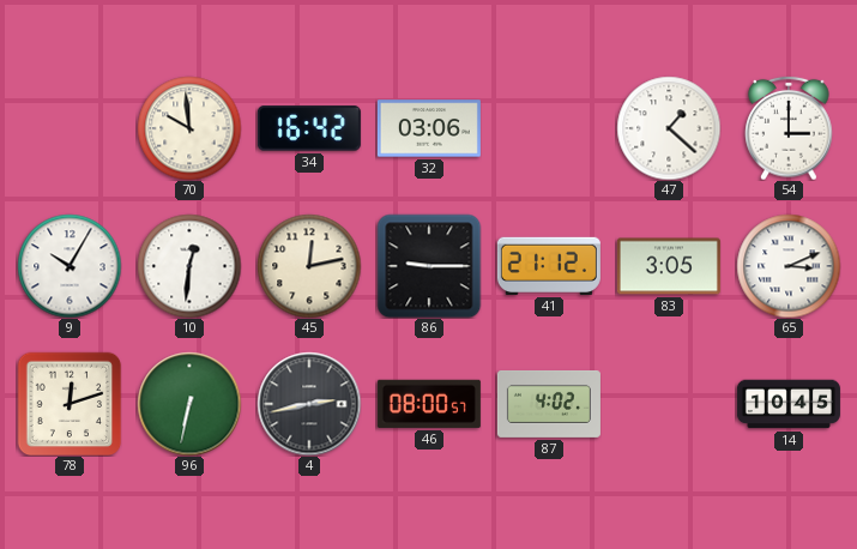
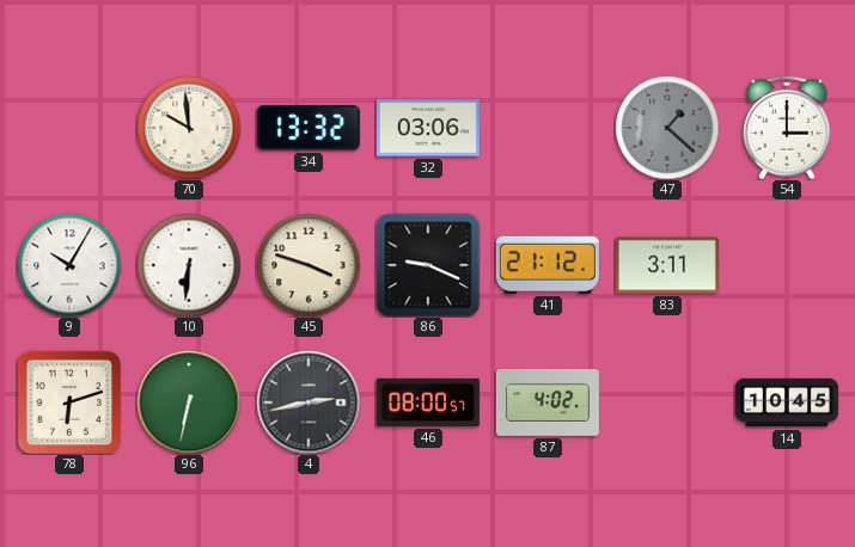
34: 16:42 -> 13:32 (309, 128)
47 dial: white -> grey (667, 128)
10: 12:31 -> 6:31 (189, 265)
45: 12:13 -> 3:48 (309, 265)
86: 9:15 -> 9:19 (428, 265)
83: 3:05 -> 3:11 (667, 265)
65: 3:11 -> none (789, 266)
78: 12:12 -> 6:12 (69, 402)
